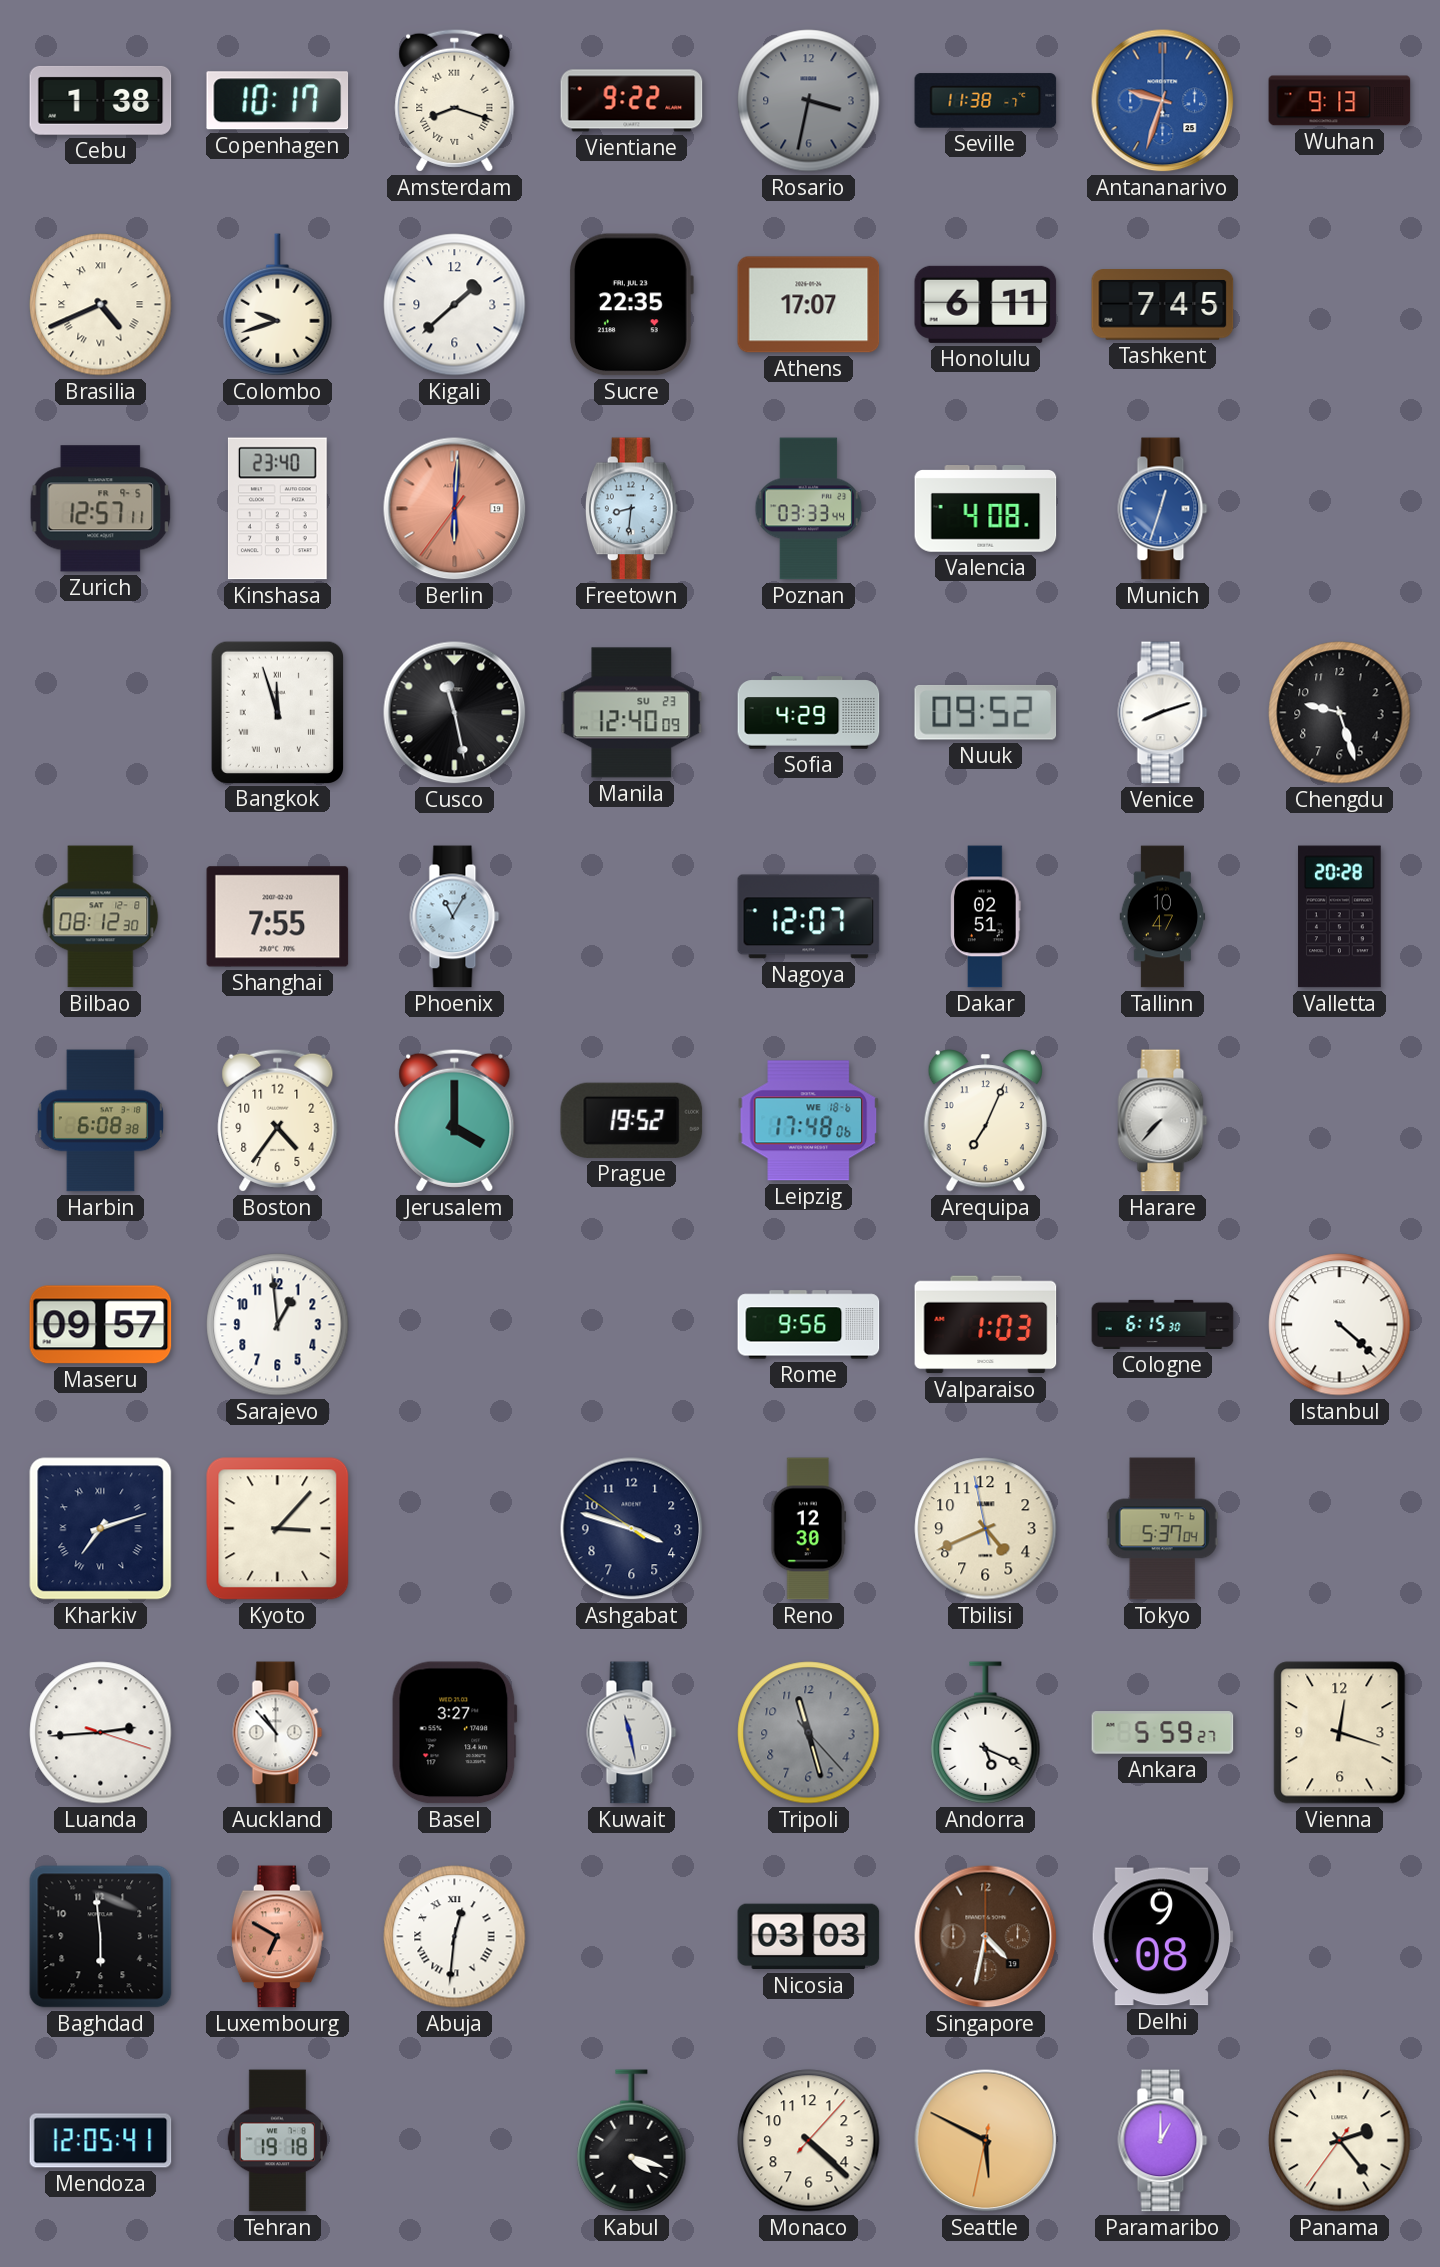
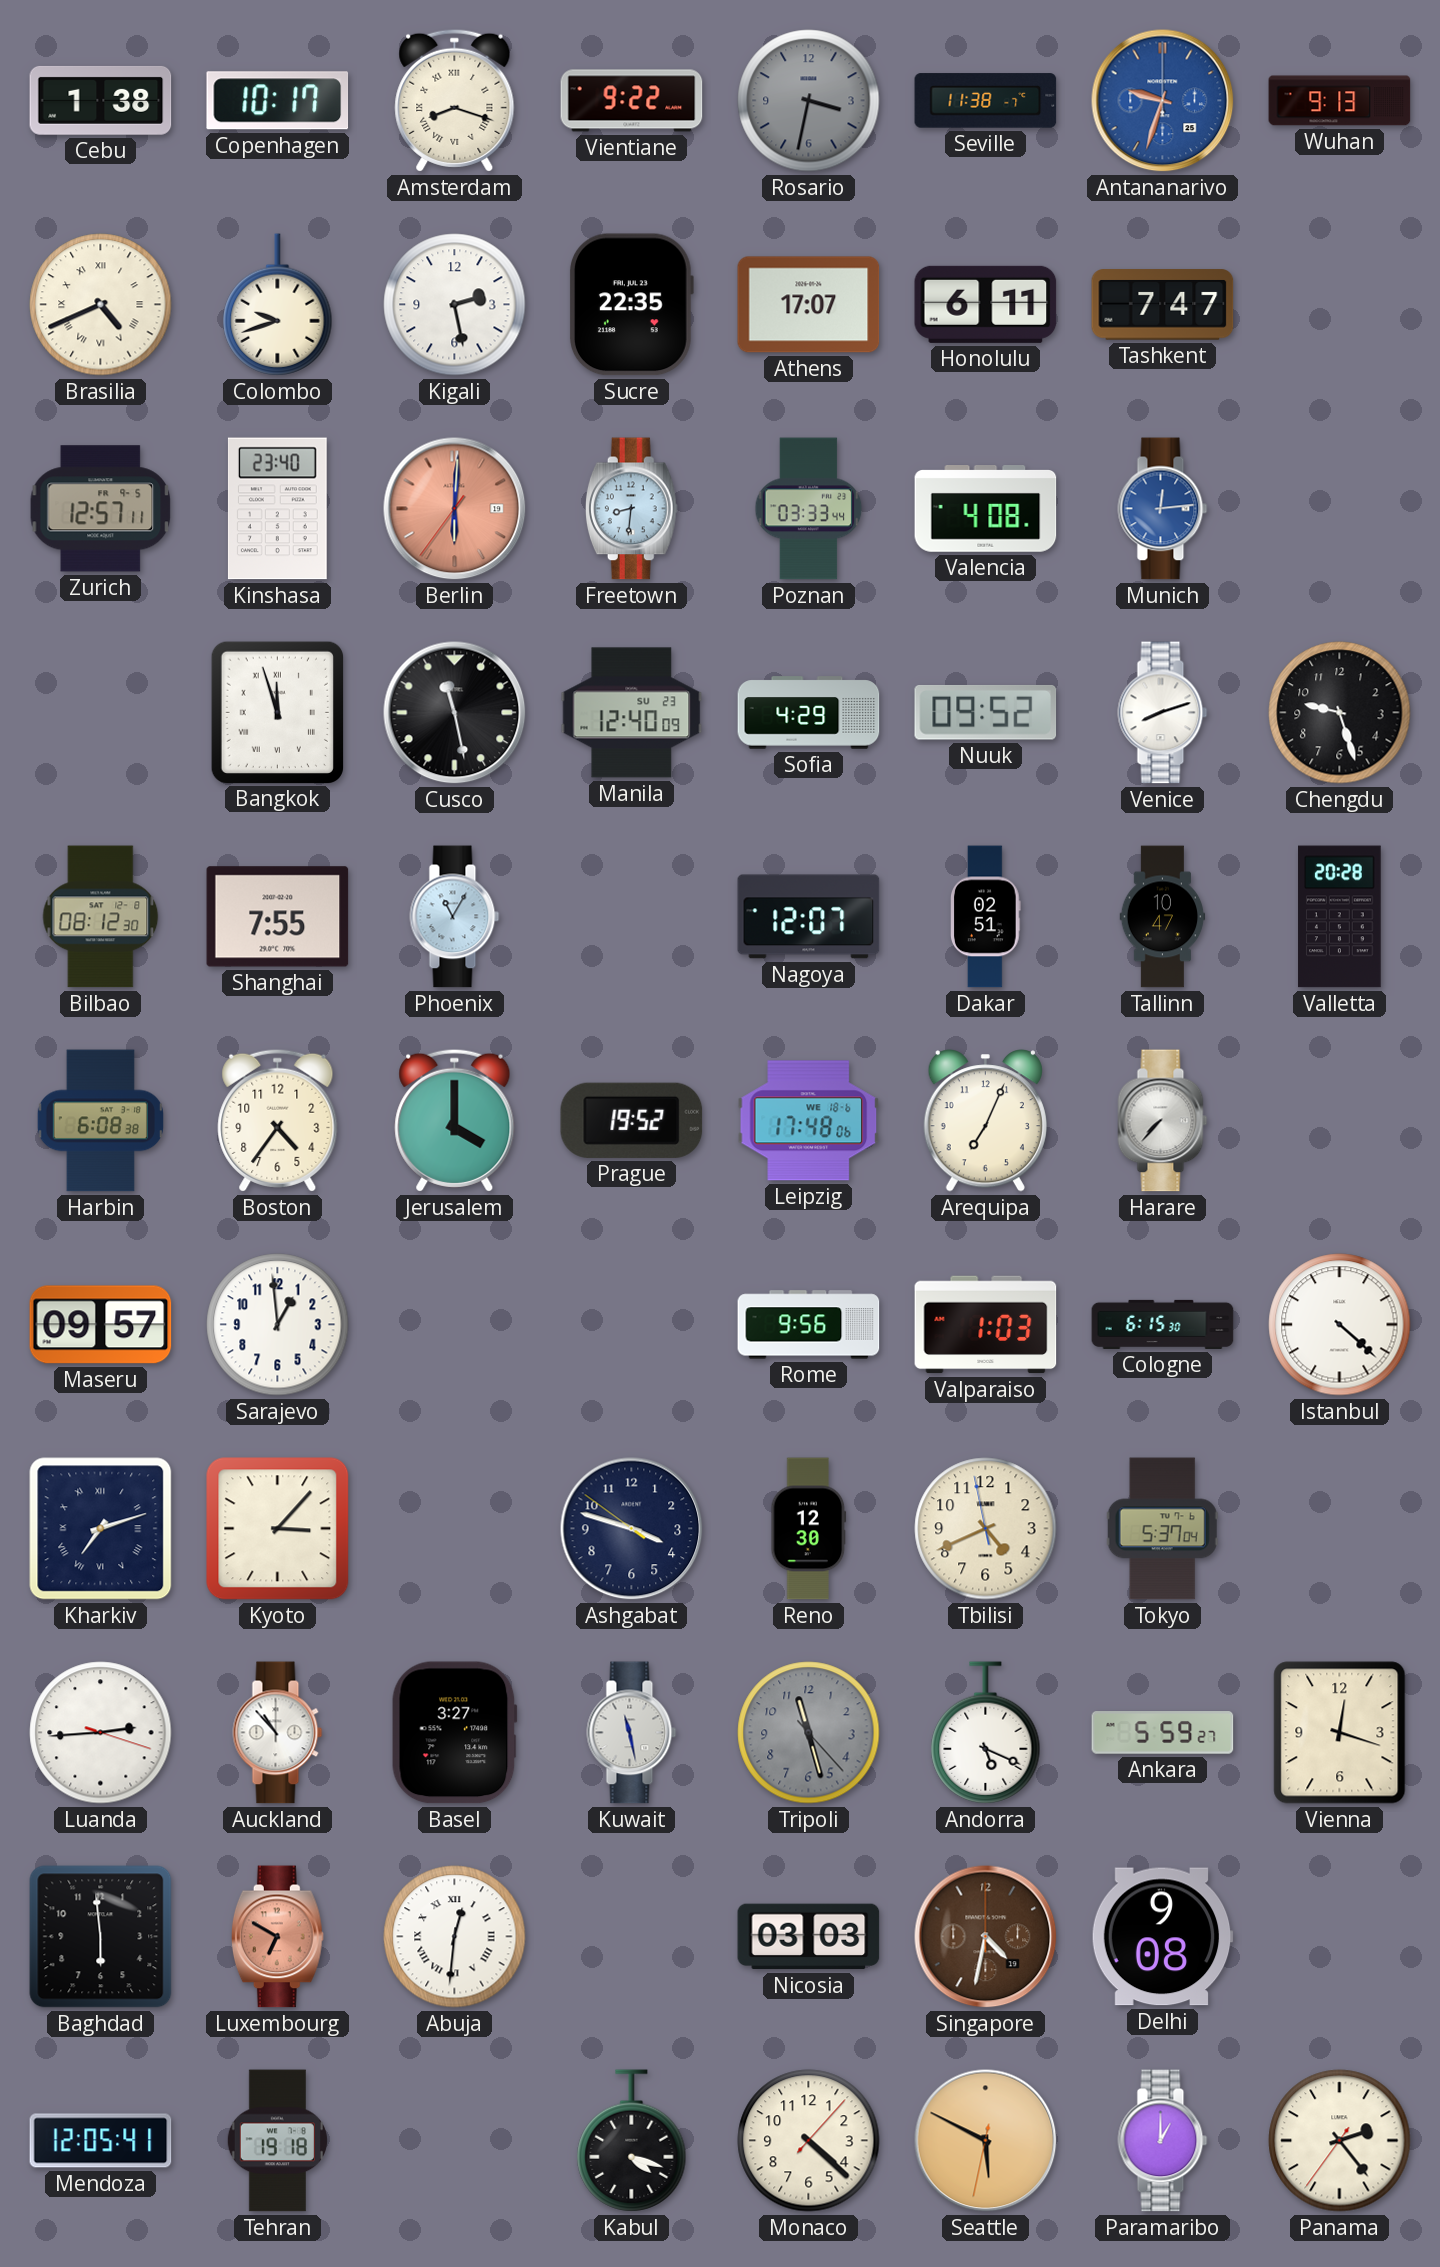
Kigali: 1:38 -> 2:28 (455, 305)
Tashkent: 7:45 -> 7:47 (1163, 305)
Munich: 12:33 -> 12:14 (1163, 509)
